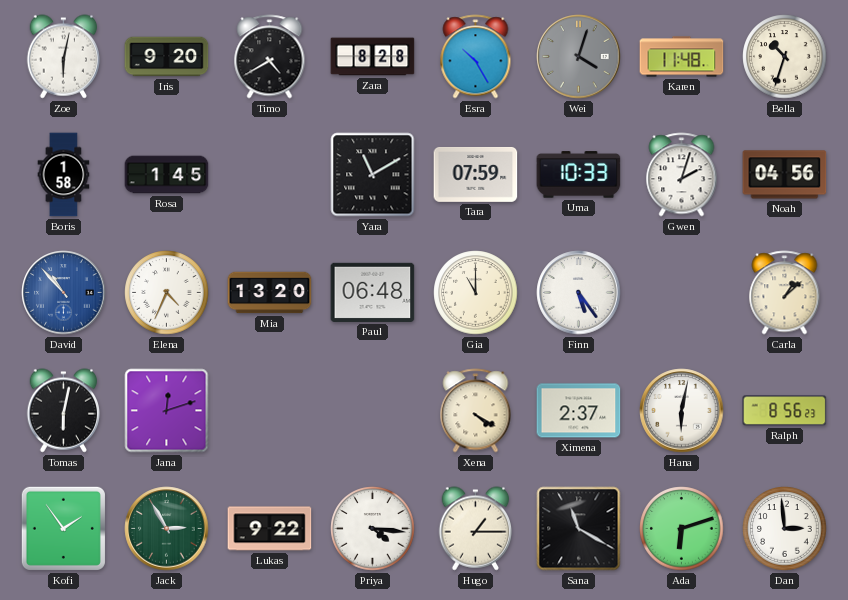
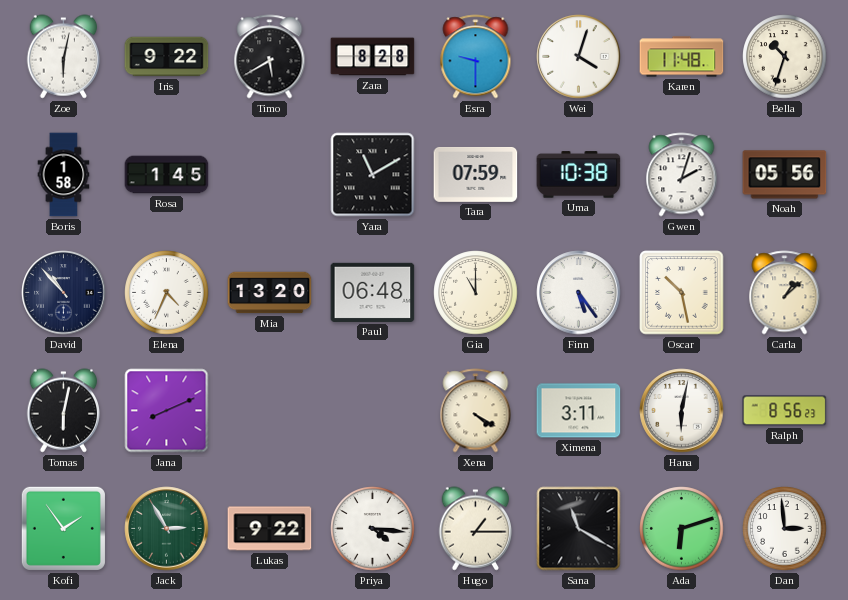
Iris: 9:20 -> 9:22 (167, 57)
Timo: 4:40 -> 5:40 (270, 57)
Esra: 10:25 -> 9:30 (476, 57)
Wei dial: grey -> white (579, 57)
Uma: 10:33 -> 10:38 (579, 175)
Noah: 04:56 -> 05:56 (785, 175)
David dial: blue -> navy (64, 293)
Oscar: none -> 10:28 (682, 293)
Jana: 12:12 -> 8:11 (167, 411)
Ximena: 2:37 -> 3:11 (579, 411)
